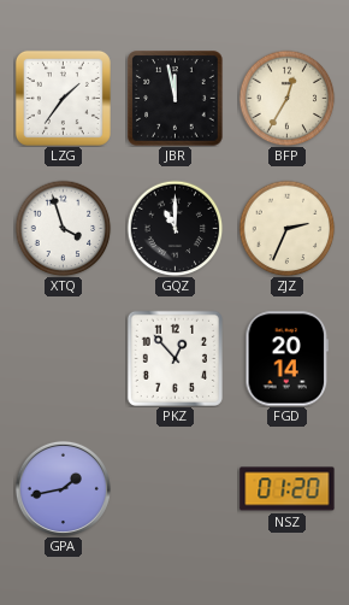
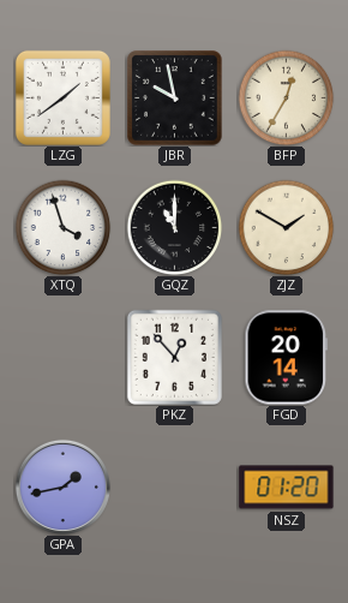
LZG: 1:36 -> 1:39 (62, 97)
JBR: 11:58 -> 9:58 (175, 98)
ZJZ: 2:34 -> 1:50 (286, 227)
